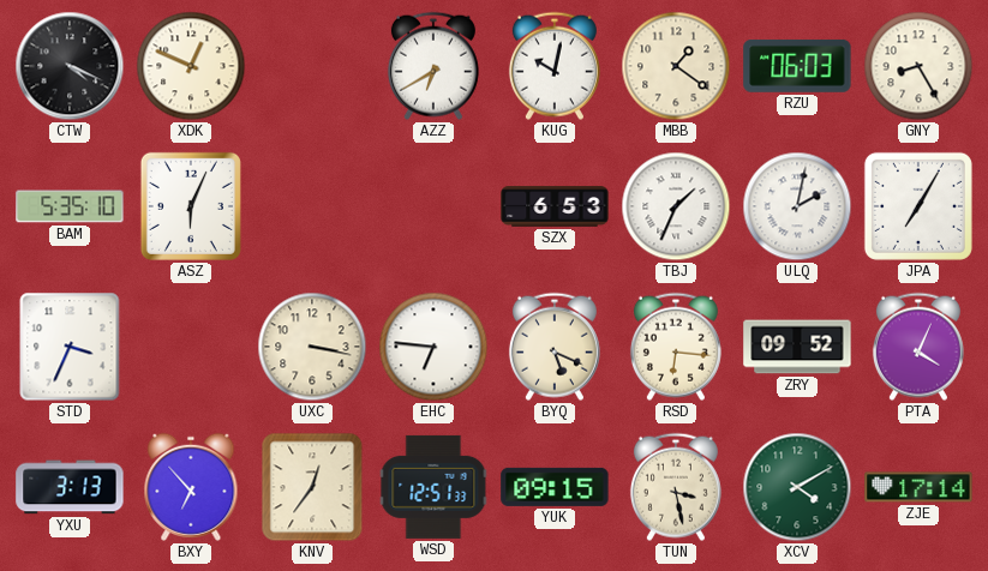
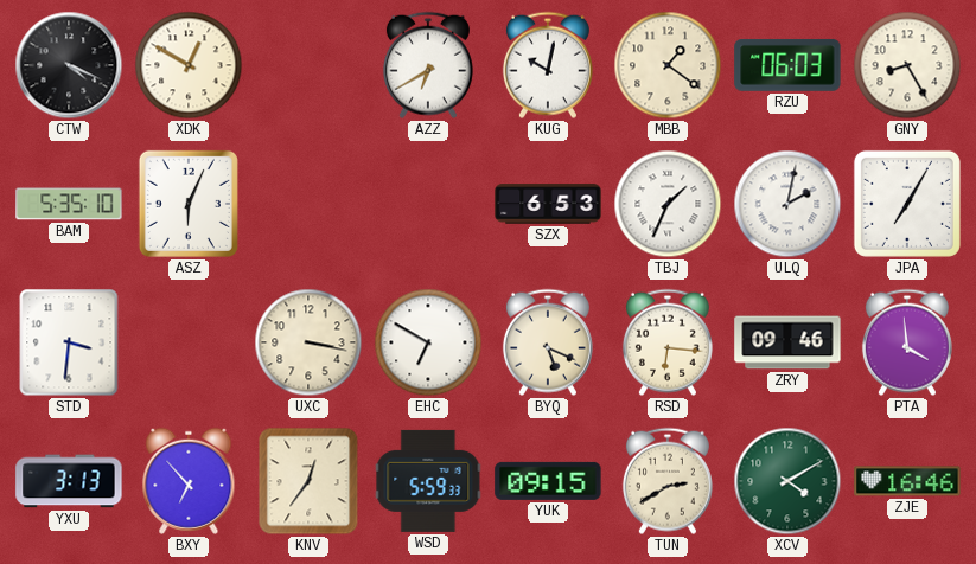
XDK: 12:49 -> 12:50 (189, 65)
STD: 3:34 -> 3:31 (69, 342)
EHC: 6:46 -> 6:50 (428, 342)
ZRY: 09:52 -> 09:46 (787, 342)
PTA: 4:04 -> 3:59 (907, 342)
WSD: 12:51 -> 5:59 (428, 481)
TUN: 3:28 -> 2:40 (668, 481)
ZJE: 17:14 -> 16:46 (907, 481)
